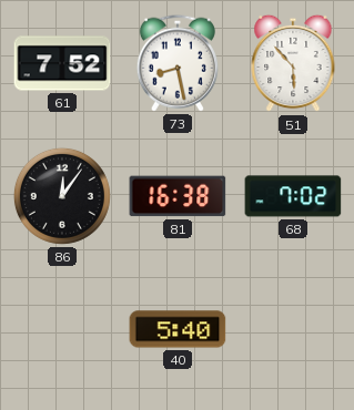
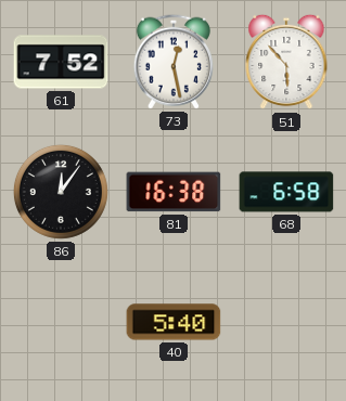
73: 8:28 -> 12:28 (174, 62)
68: 7:02 -> 6:58 (286, 192)
